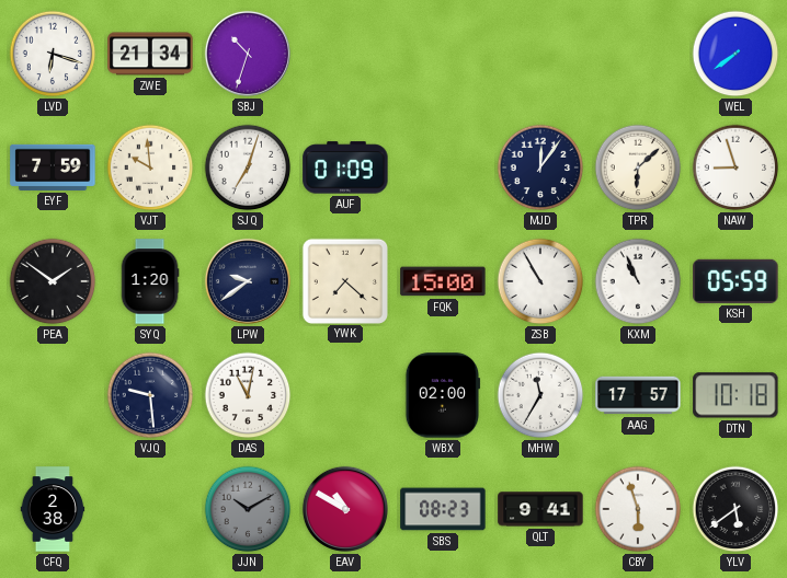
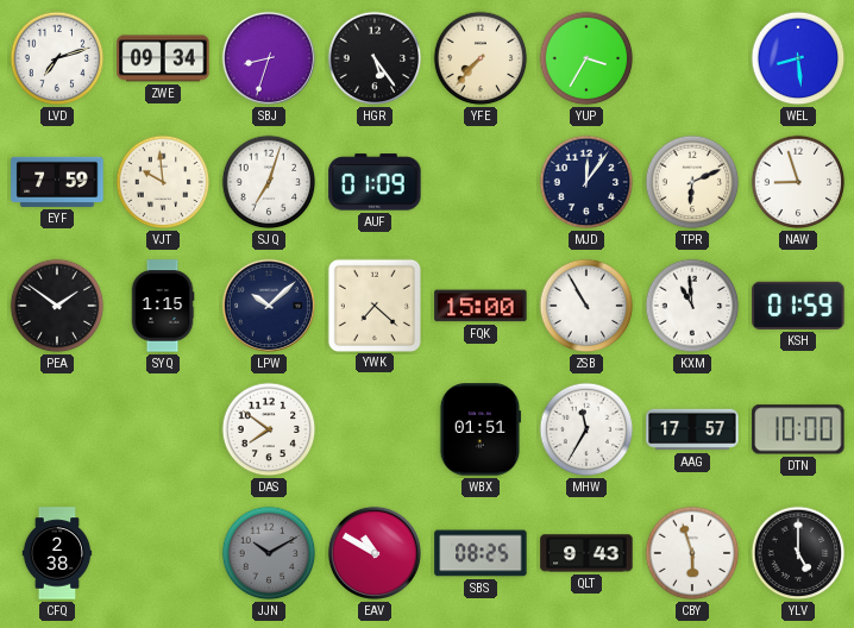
LVD: 6:18 -> 7:12 (57, 58)
ZWE: 21:34 -> 09:34 (163, 58)
SBJ: 10:33 -> 8:33 (269, 58)
HGR: none -> 5:24 (375, 58)
YFE: none -> 7:37 (481, 58)
YUP: none -> 3:35 (586, 58)
WEL: 7:39 -> 8:29 (798, 58)
TPR: 6:08 -> 6:11 (692, 182)
SYQ: 1:20 -> 1:15 (163, 306)
LPW: 9:39 -> 10:08 (269, 306)
KXM: 10:56 -> 10:59 (692, 306)
KSH: 05:59 -> 01:59 (798, 306)
VJQ: 9:29 -> none (150, 395)
DAS: 11:02 -> 7:51 (269, 429)
WBX: 02:00 -> 01:51 (481, 429)
DTN: 10:18 -> 10:00 (798, 429)
SBS: 08:23 -> 08:25 (481, 553)
QLT: 9:41 -> 9:43 (586, 553)
YLV: 5:39 -> 5:00 (798, 553)
